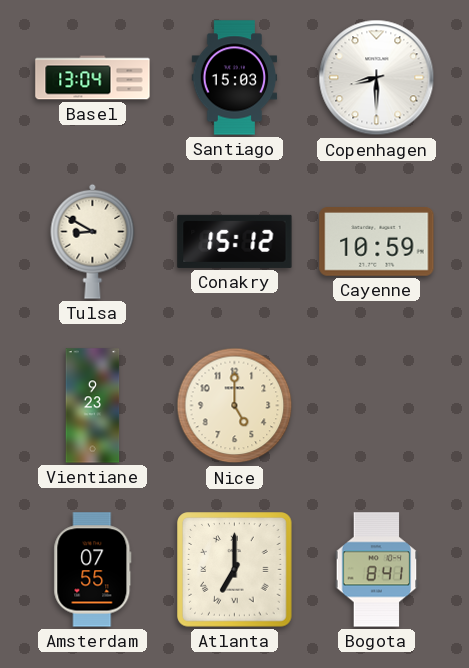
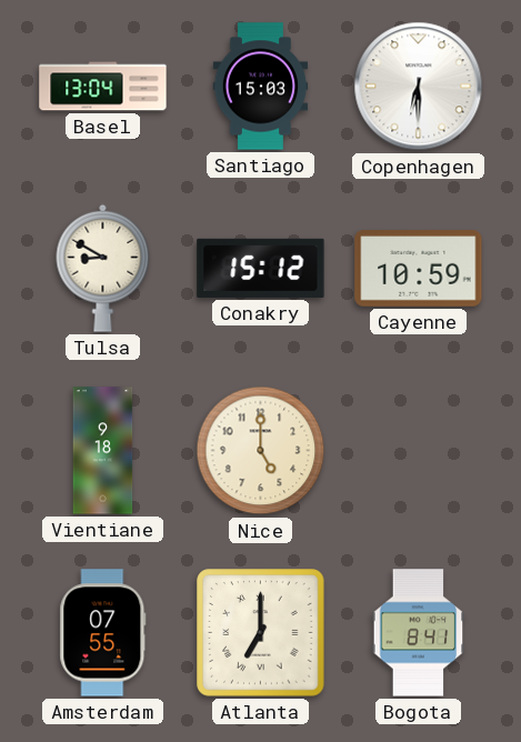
Copenhagen: 8:30 -> 6:30 (419, 87)
Vientiane: 9:23 -> 9:18 (103, 451)
